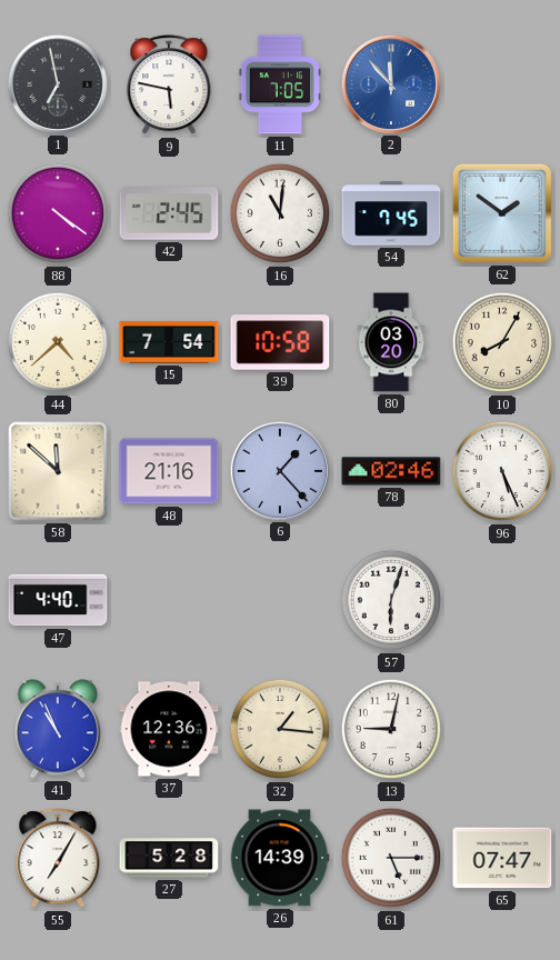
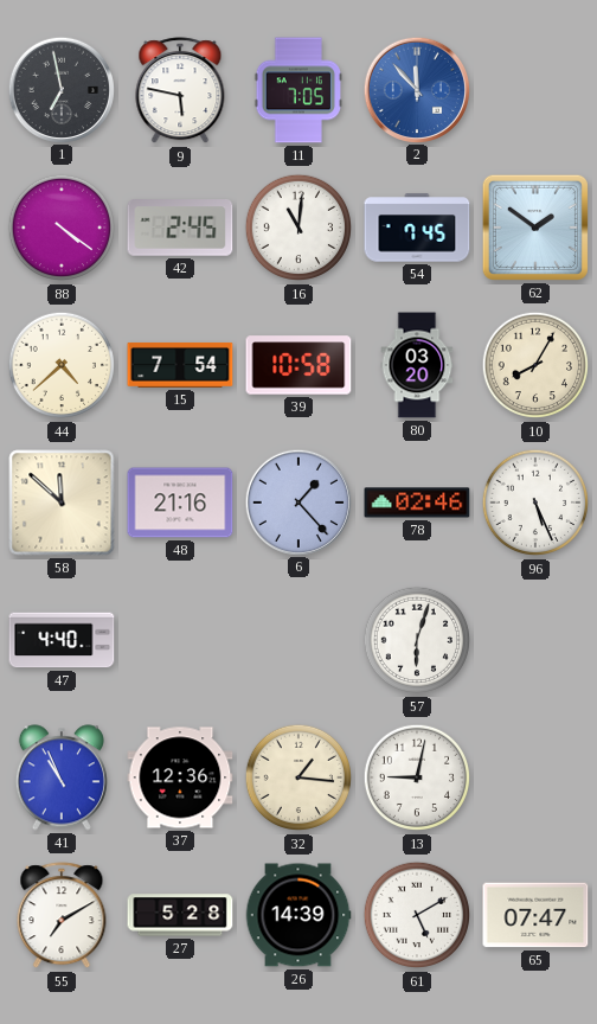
55: 7:05 -> 7:10 (62, 916)
61: 5:15 -> 5:10 (417, 915)
